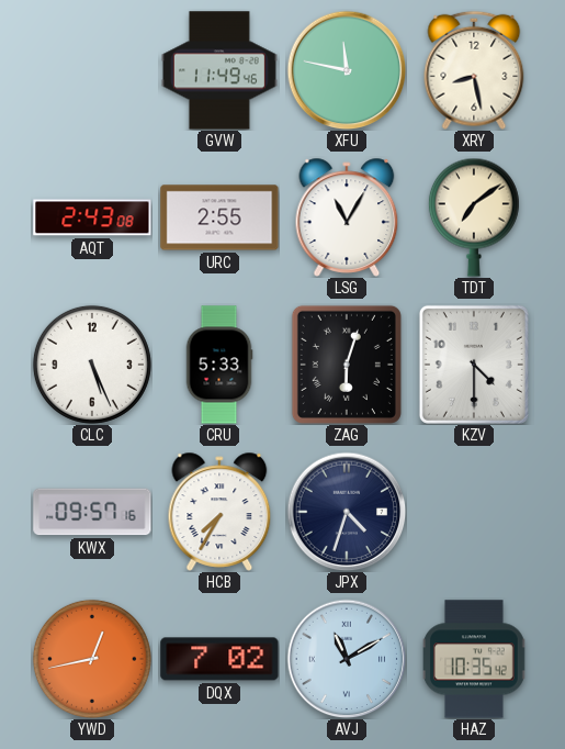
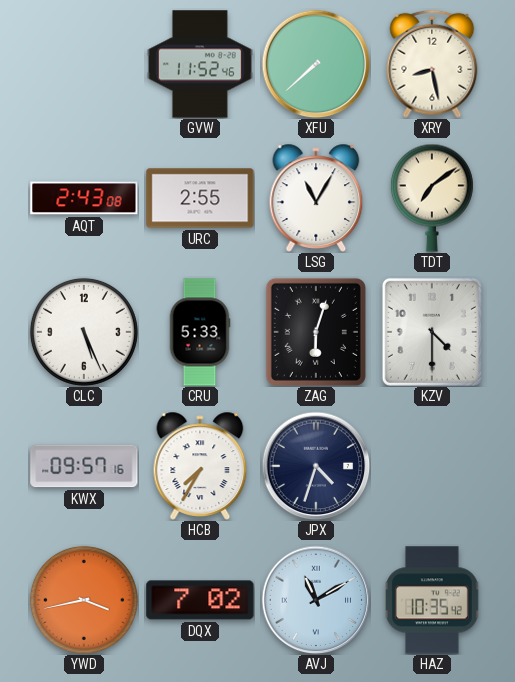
GVW: 11:49 -> 11:52 (200, 64)
XFU: 11:47 -> 7:38 (316, 64)
YWD: 12:43 -> 3:43 (84, 600)
